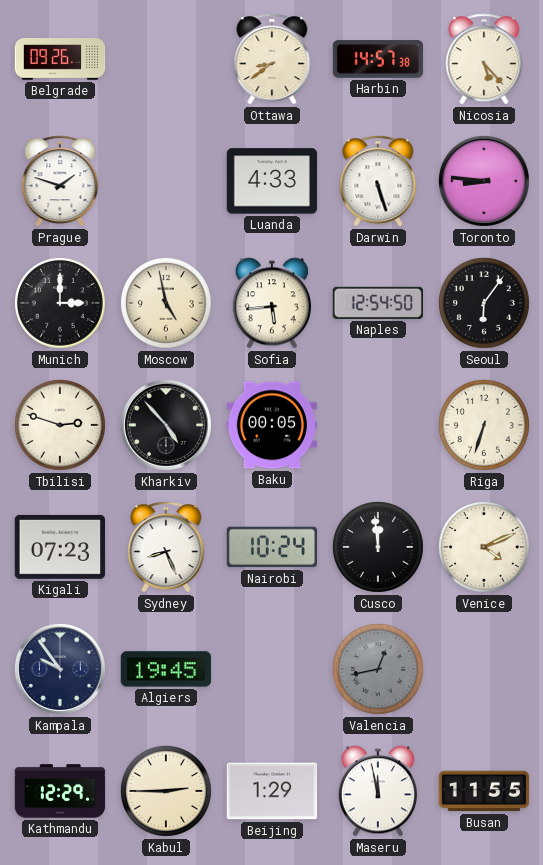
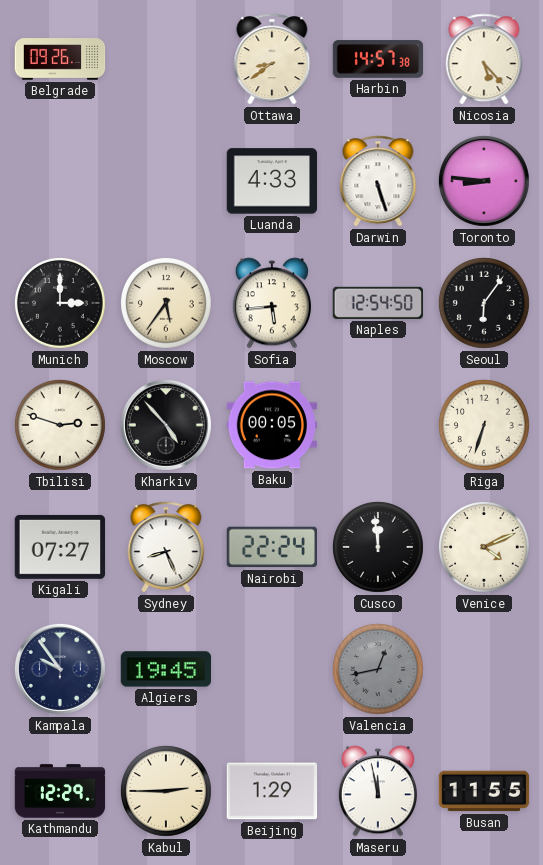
Prague: 1:48 -> none (60, 181)
Moscow: 4:58 -> 5:36 (166, 303)
Kigali: 07:23 -> 07:27 (60, 547)
Nairobi: 10:24 -> 22:24 (271, 547)
